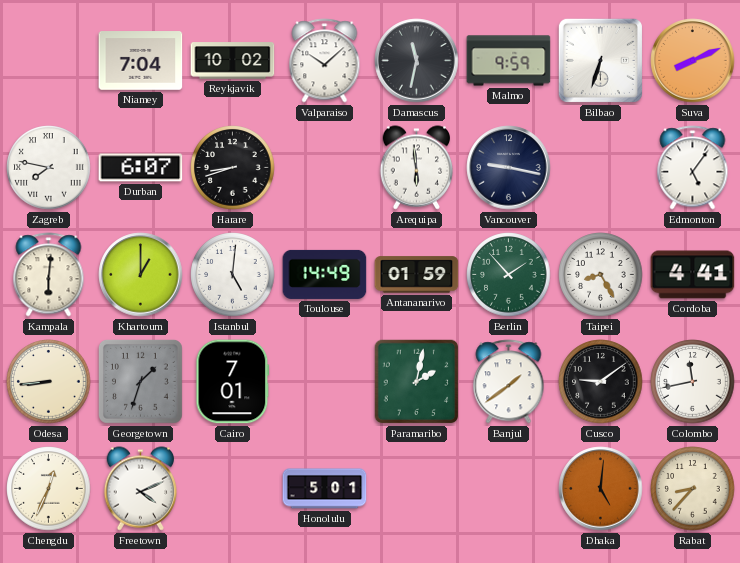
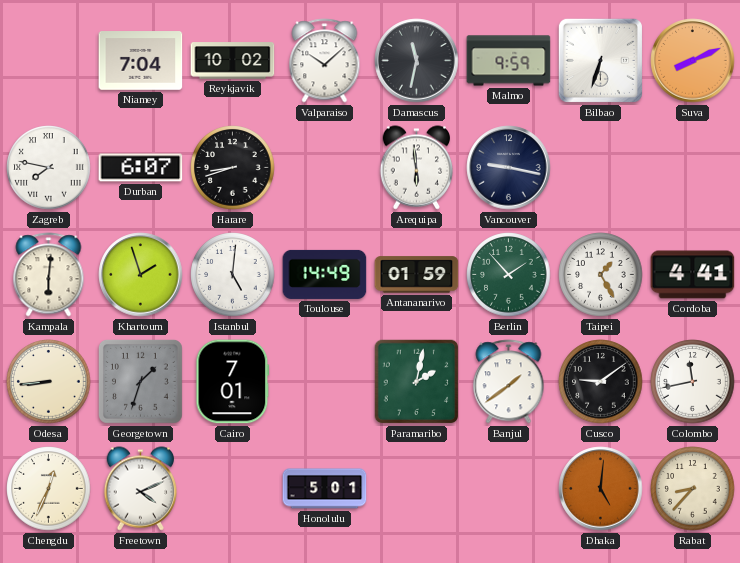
Edmonton: 5:06 -> none (693, 168)
Khartoum: 1:00 -> 1:57 (141, 275)
Taipei: 8:25 -> 1:25 (601, 275)
